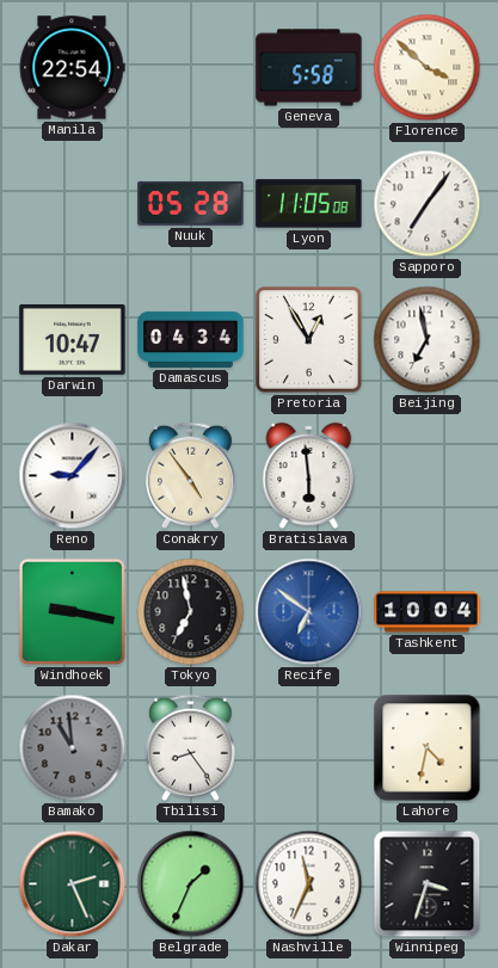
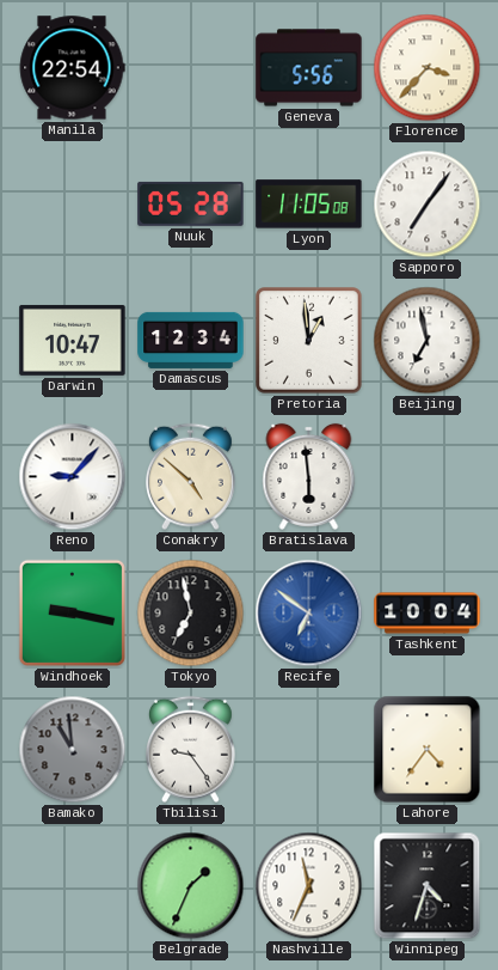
Geneva: 5:58 -> 5:56 (309, 68)
Florence: 3:52 -> 3:37 (428, 68)
Damascus: 04:34 -> 12:34 (191, 340)
Pretoria: 12:55 -> 12:59 (309, 341)
Conakry: 4:54 -> 4:52 (190, 477)
Tbilisi: 8:24 -> 9:24 (190, 750)
Lahore: 4:32 -> 4:36 (428, 750)
Dakar: 2:26 -> none (73, 884)
Winnipeg: 3:33 -> 4:33 (428, 886)
